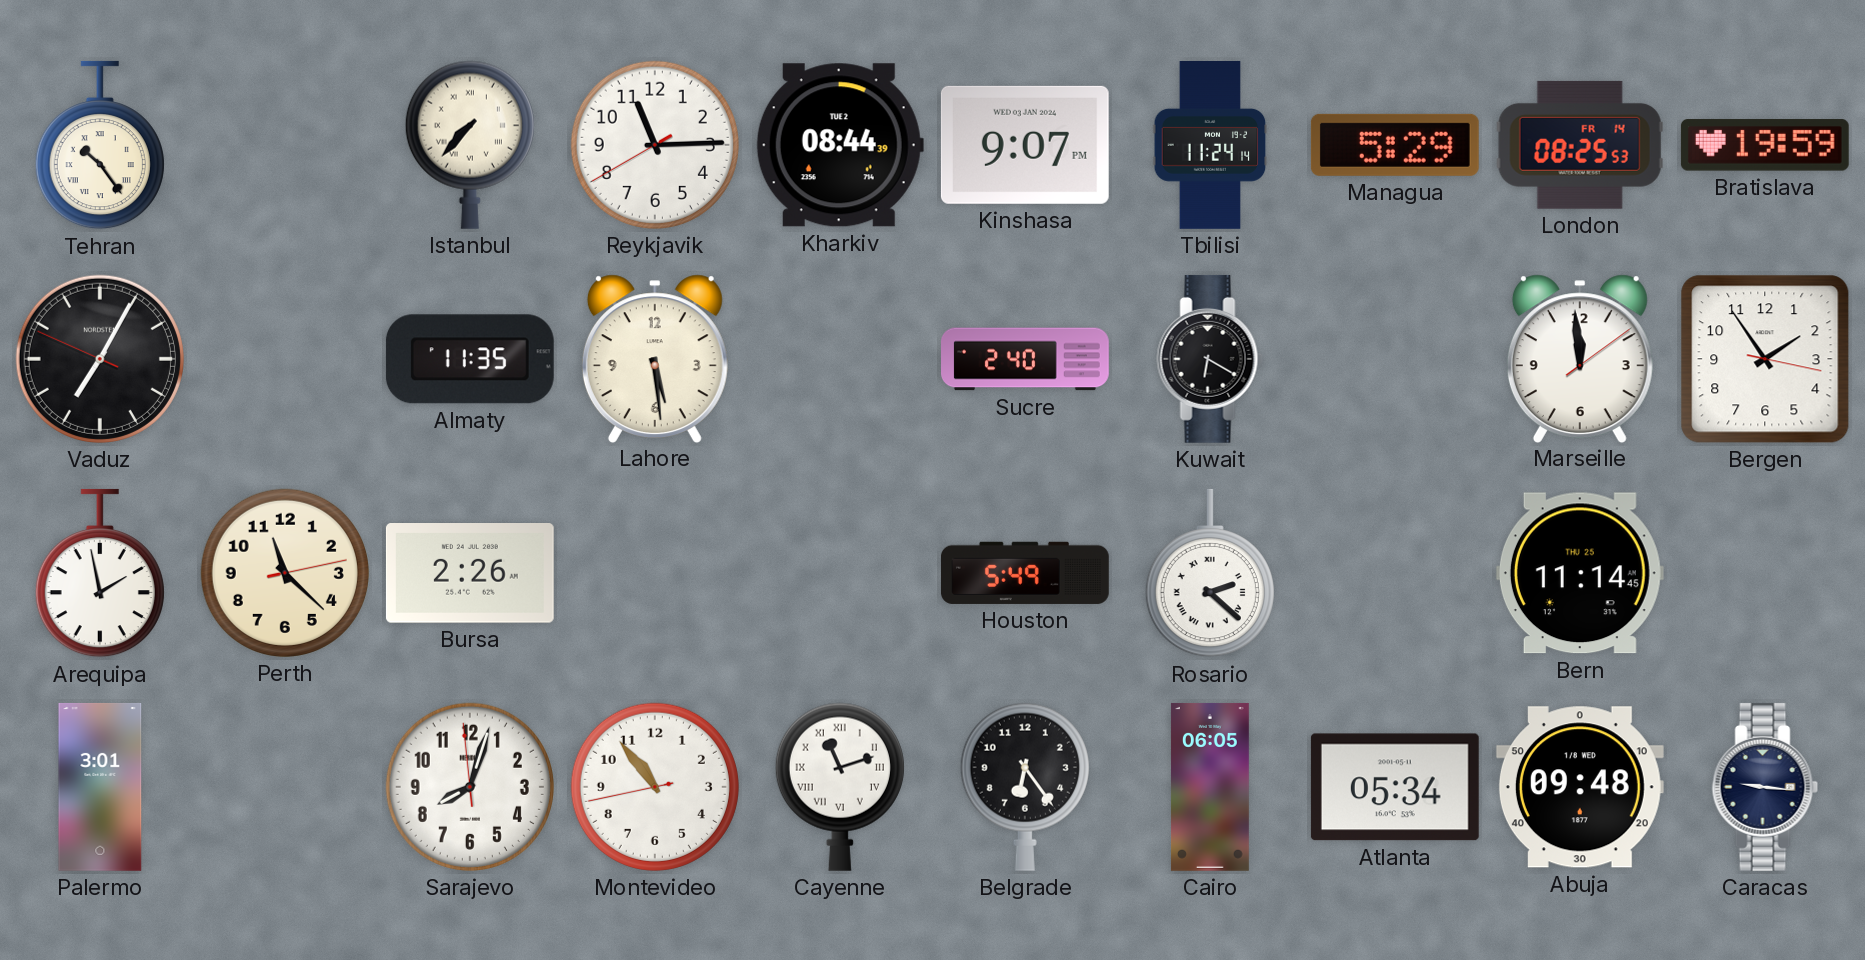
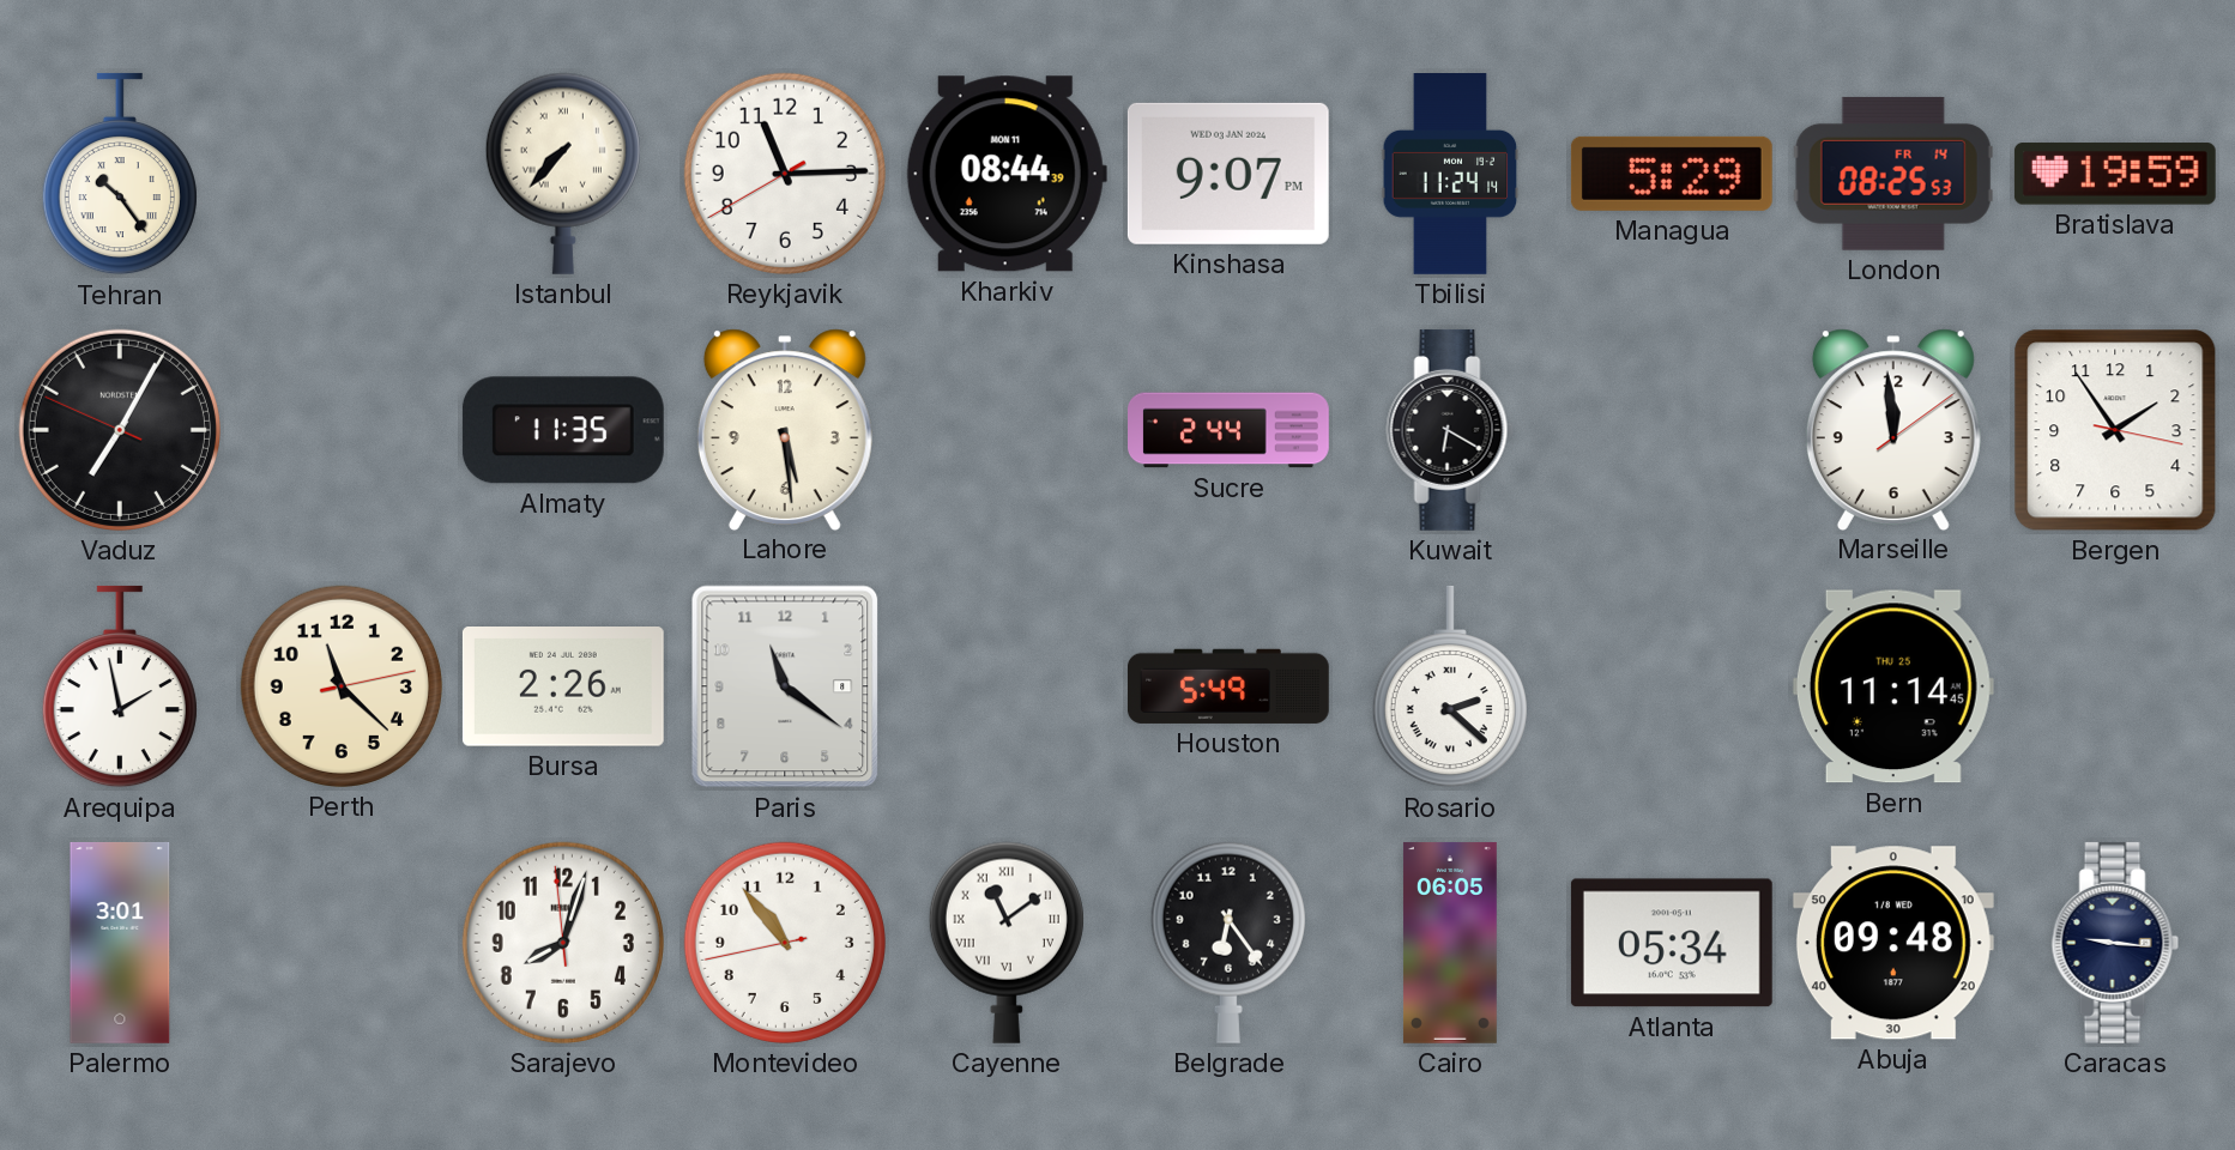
Kharkiv date: TUE 2 -> MON 11 (1007, 174)
Sucre: 2:40 -> 2:44 (1230, 430)
Paris: none -> 11:21 (785, 686)
Cayenne: 11:12 -> 11:09 (1007, 943)
